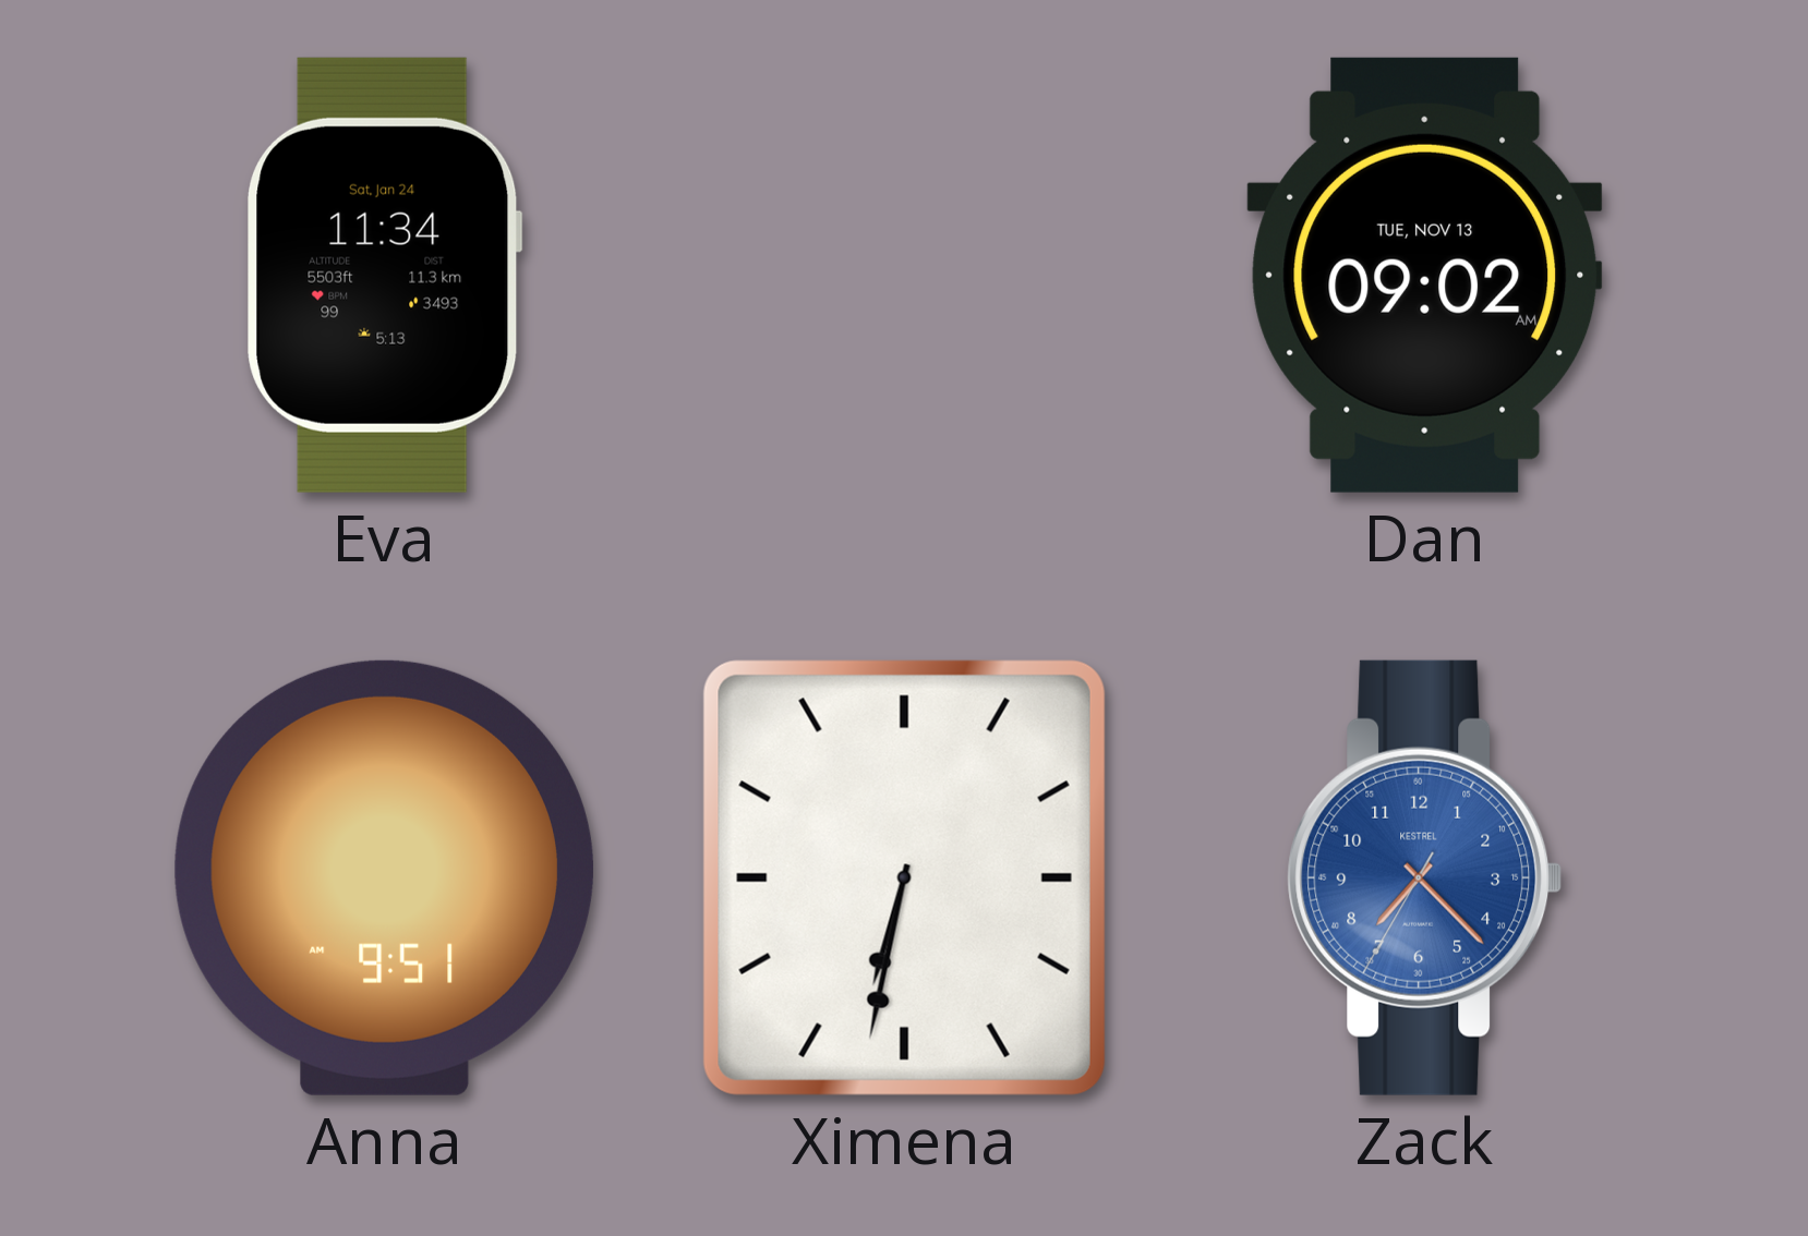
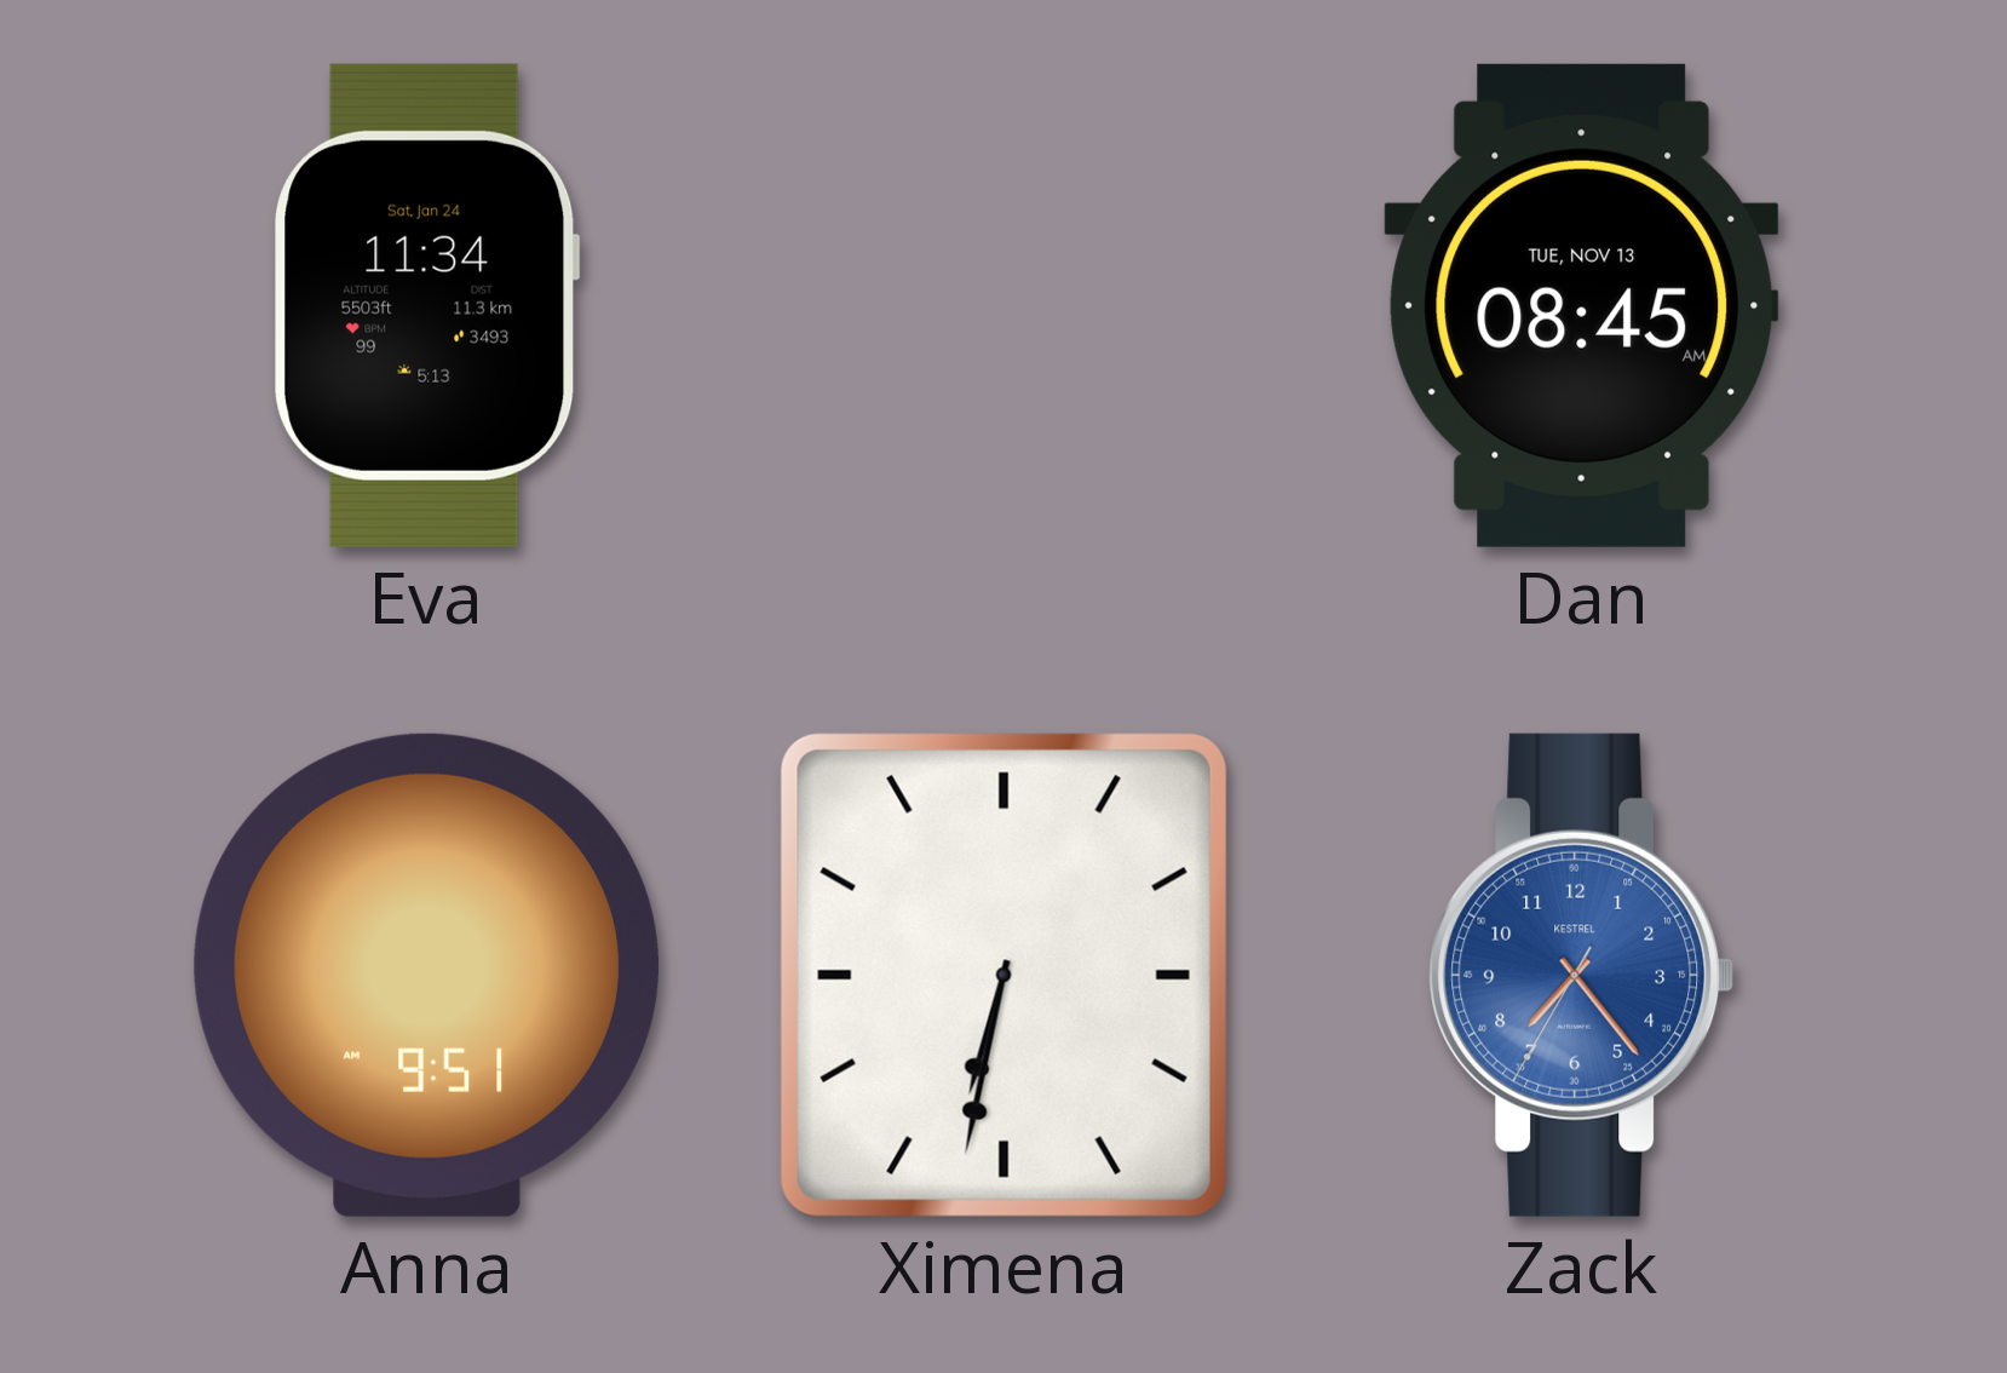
Dan: 09:02 -> 08:45 (1582, 305)
Zack: 7:22 -> 7:23 (1582, 975)
